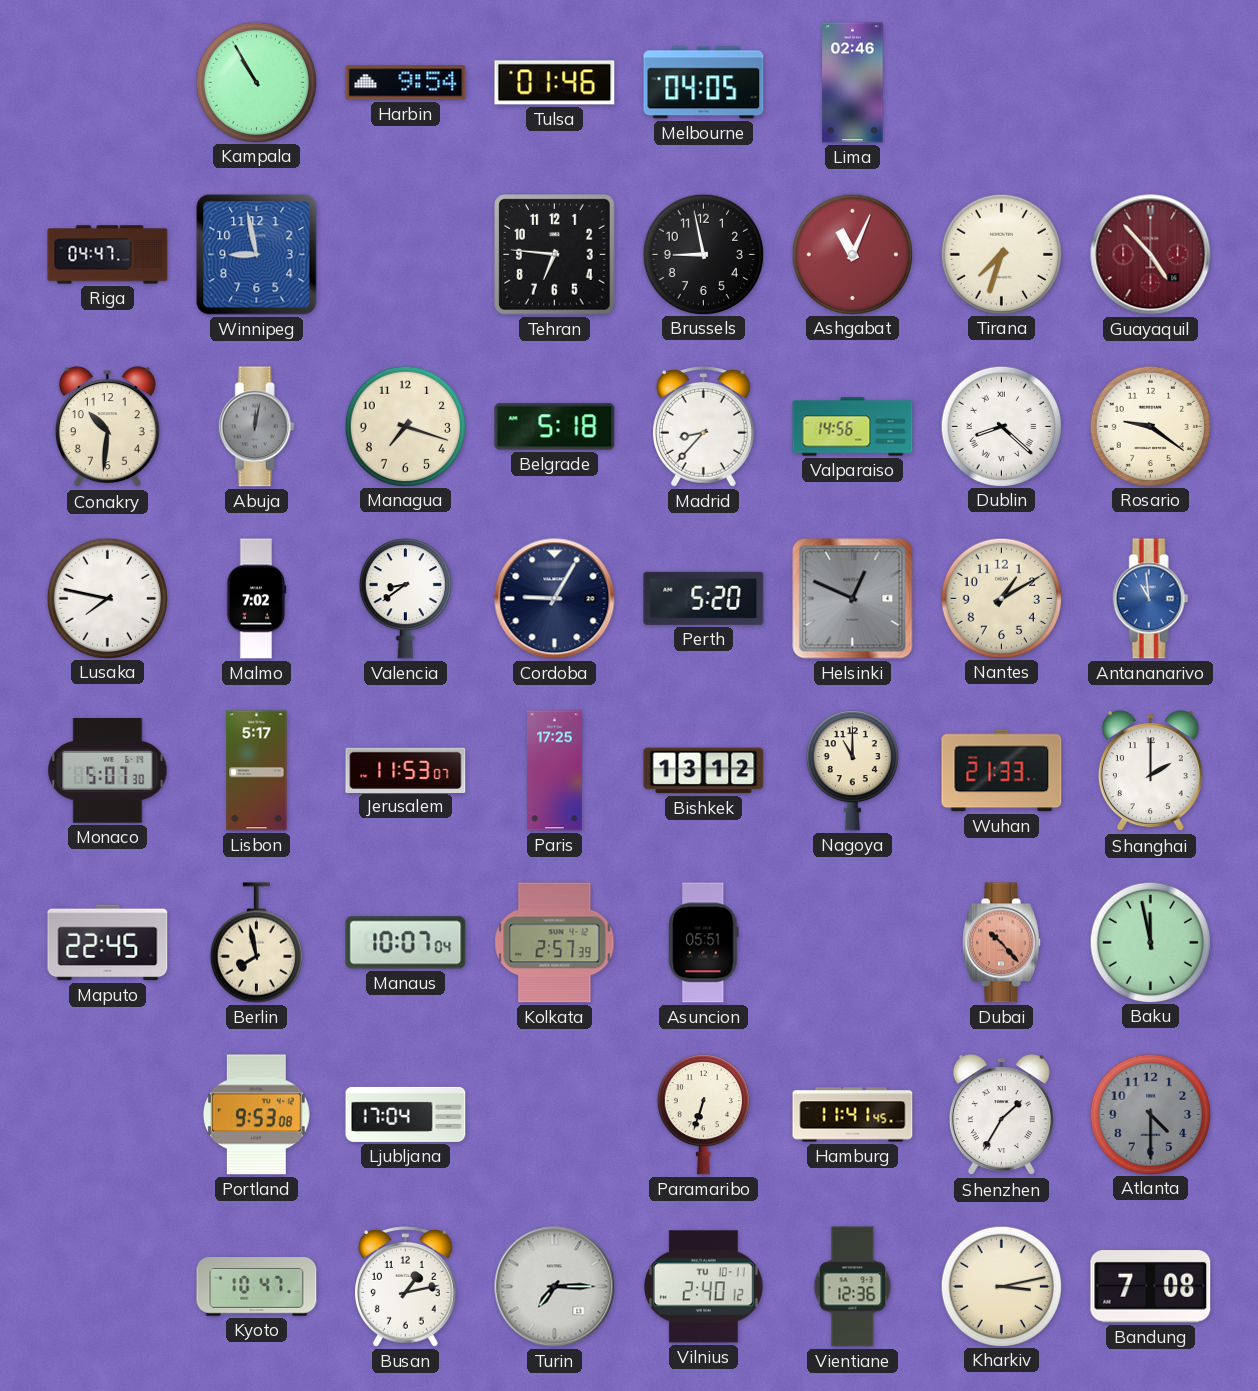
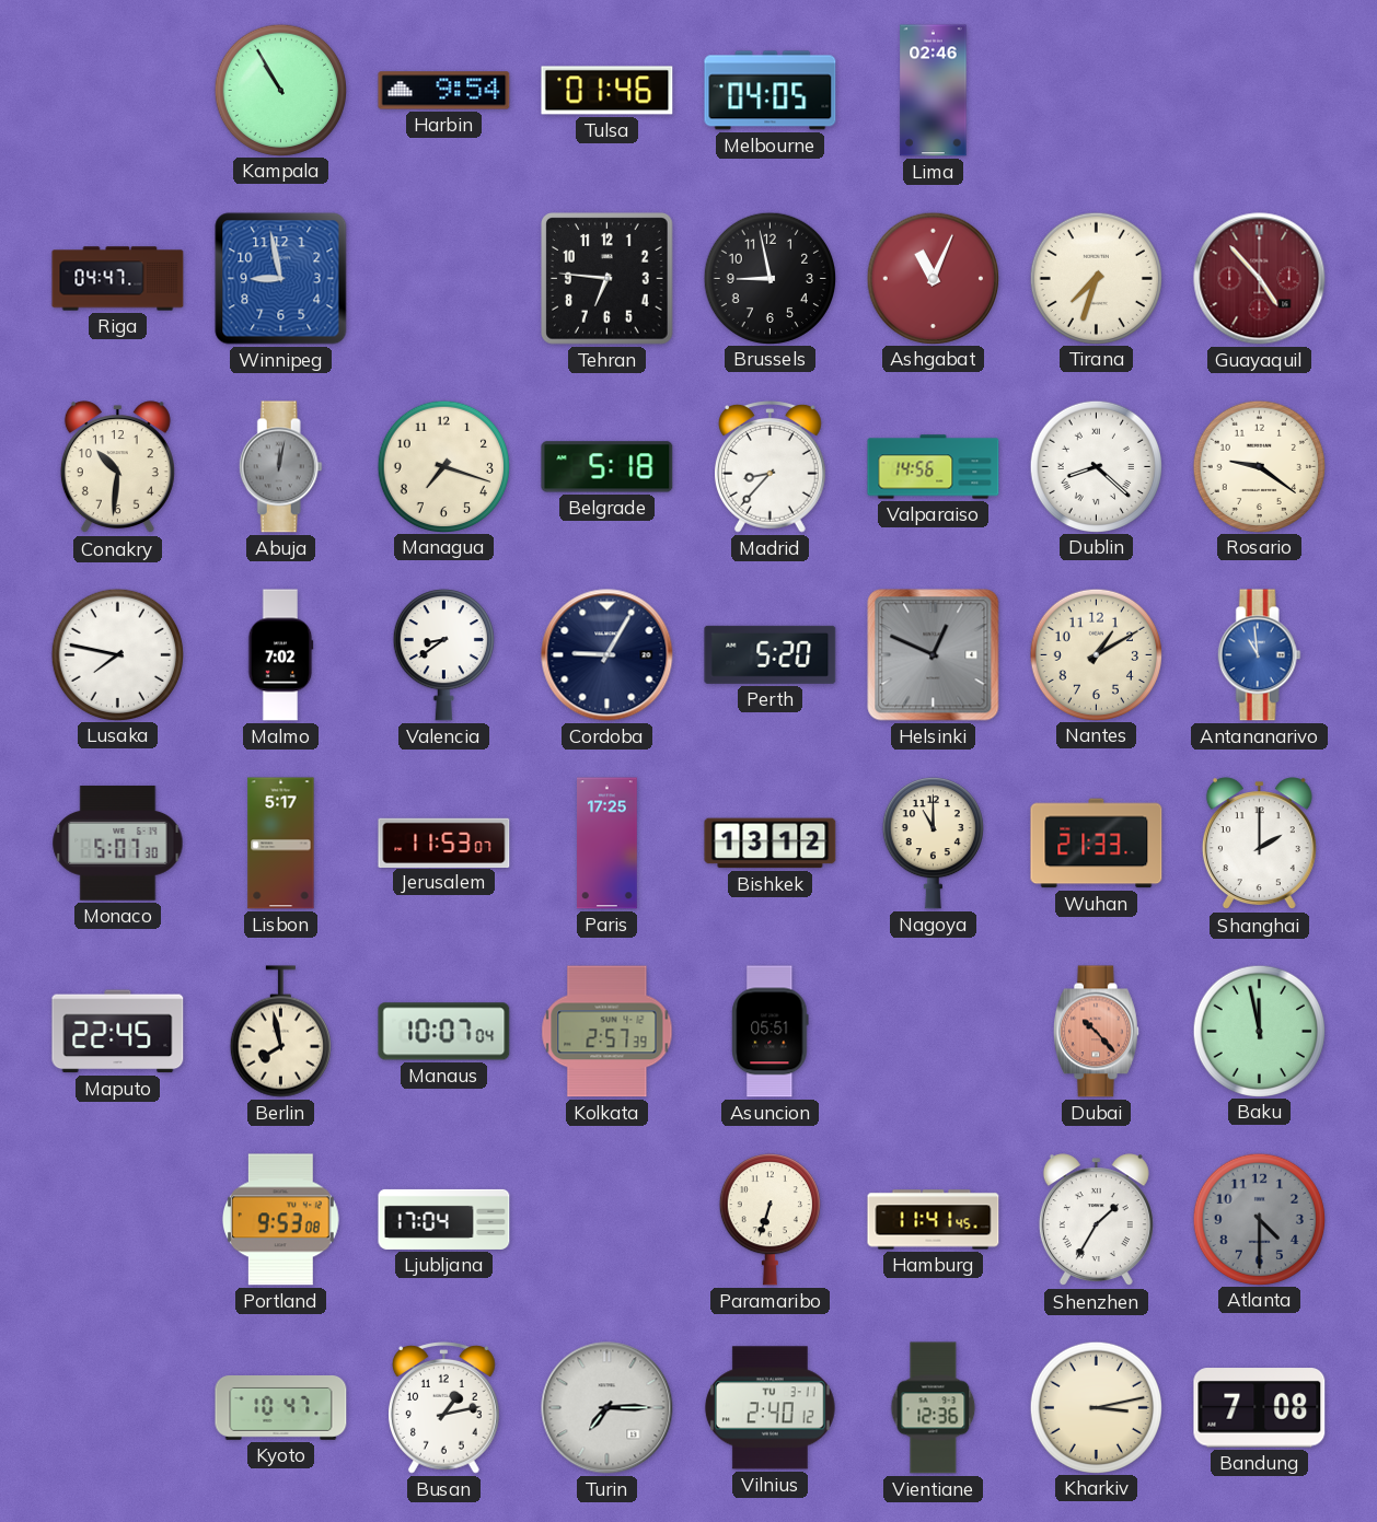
Vilnius date: TU 10-11 -> TU 3-11 (769, 1408)
